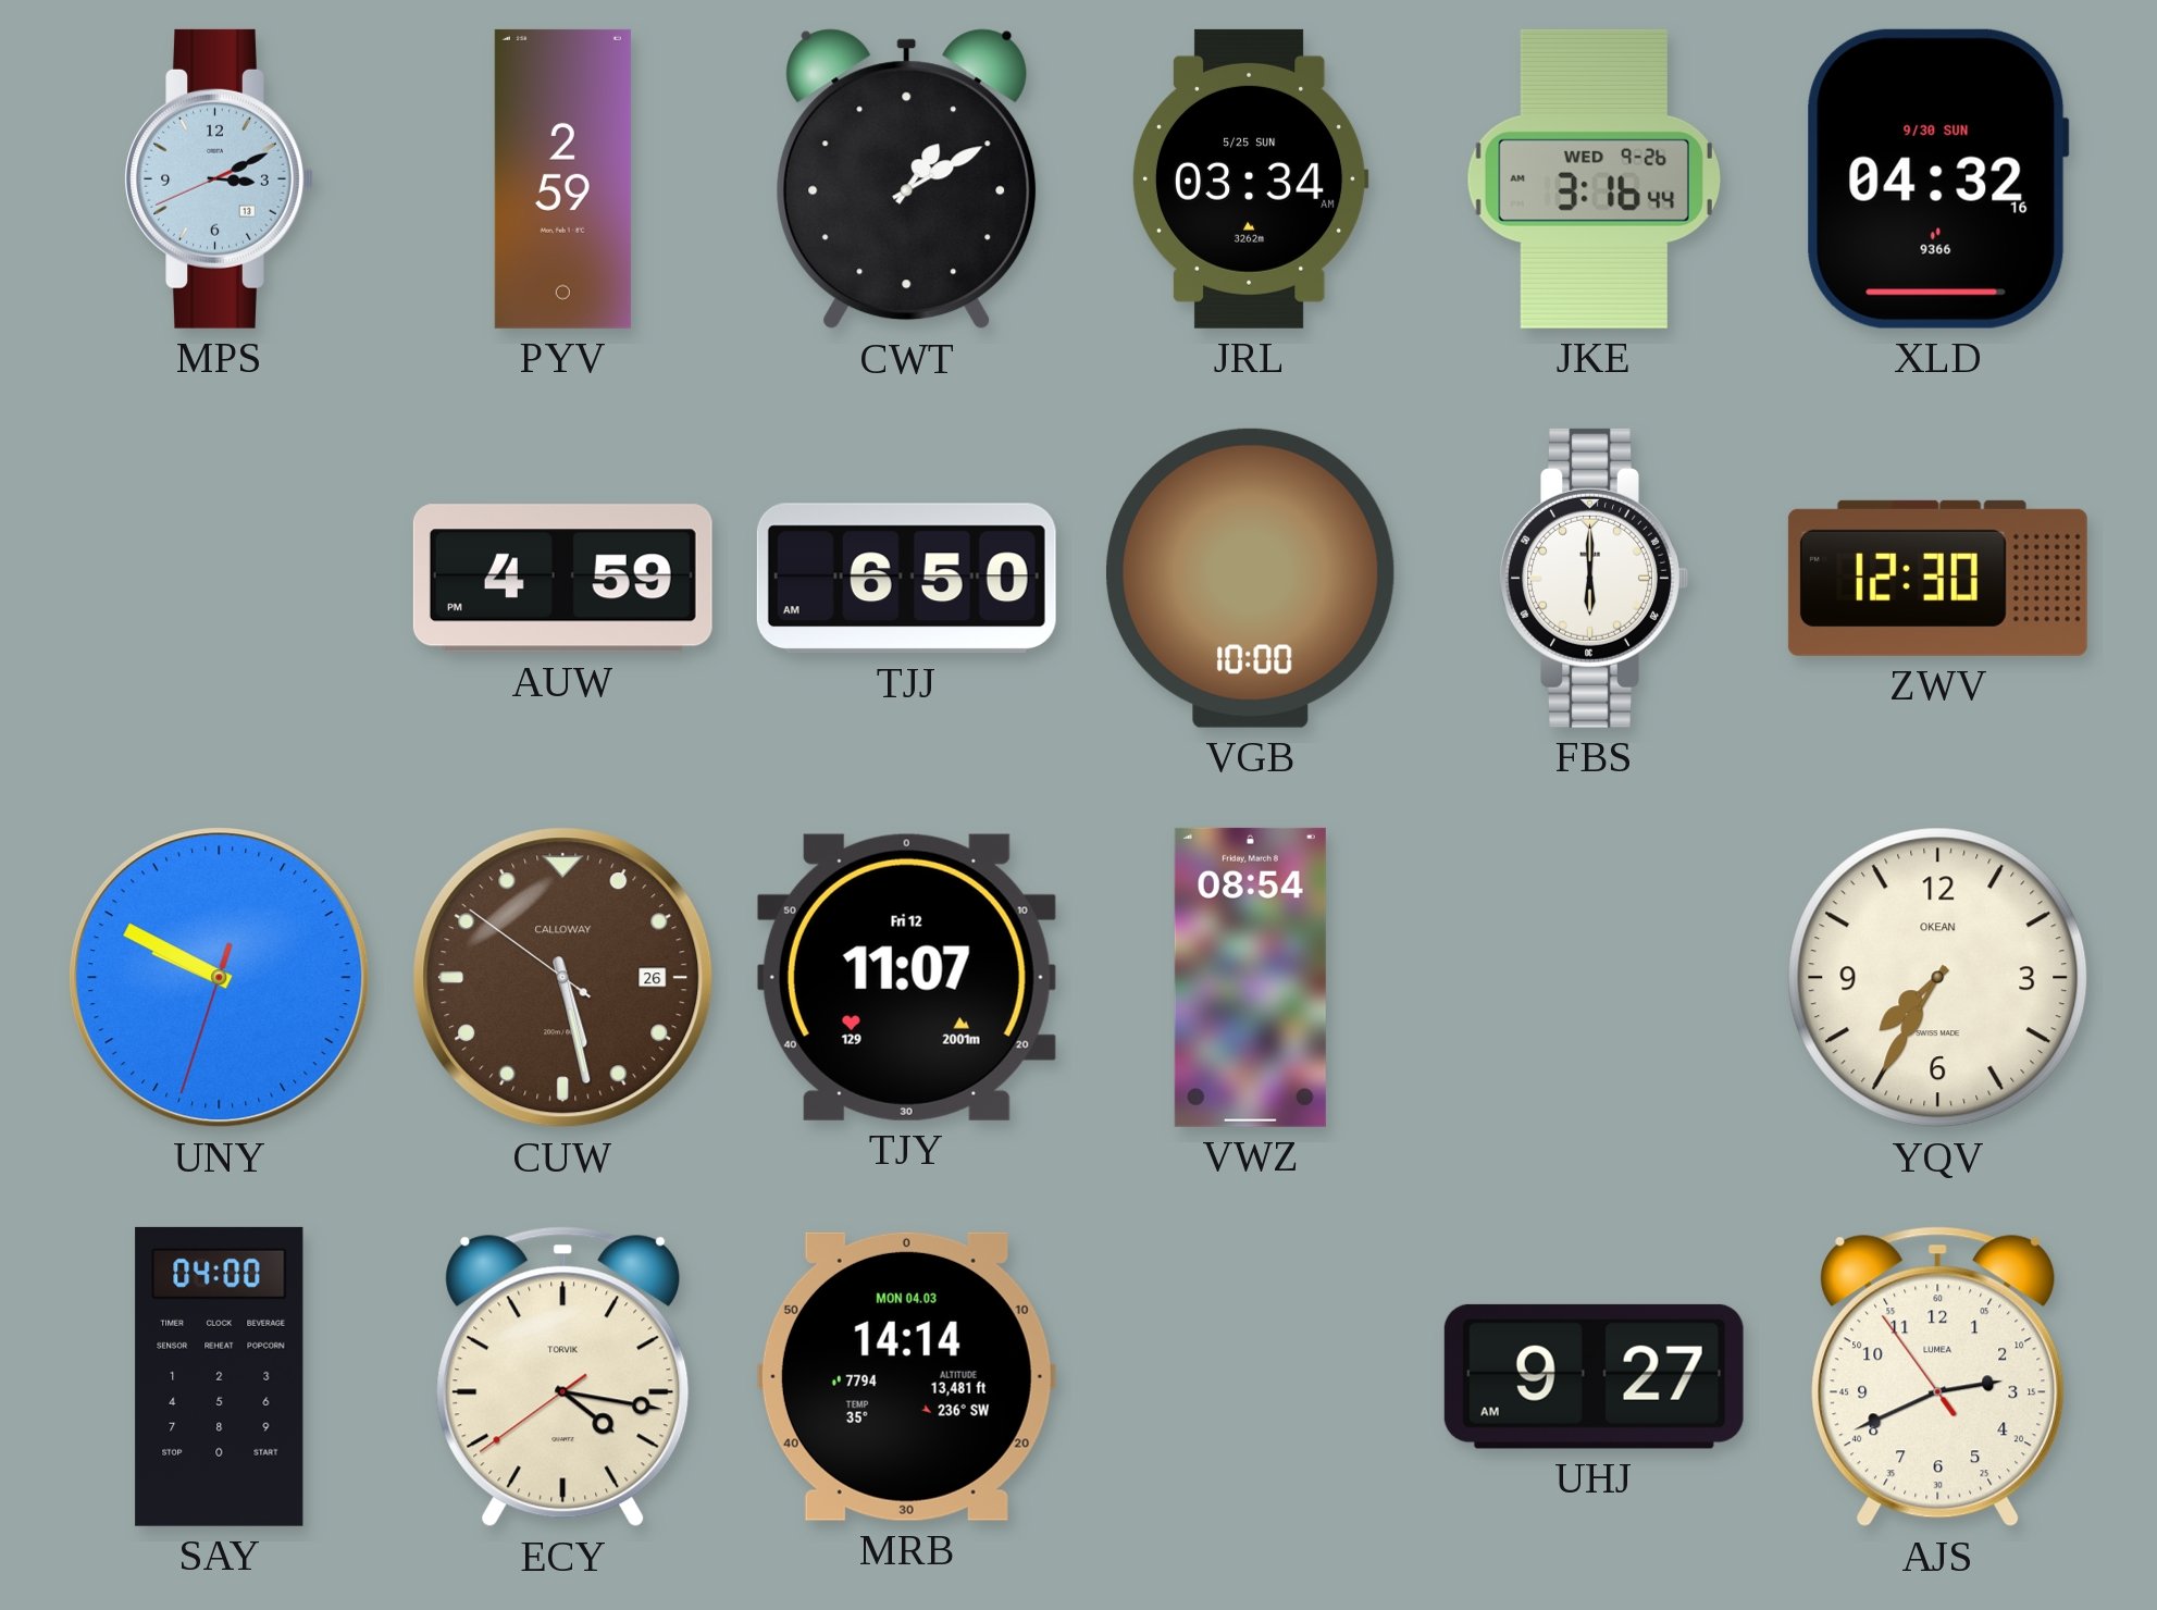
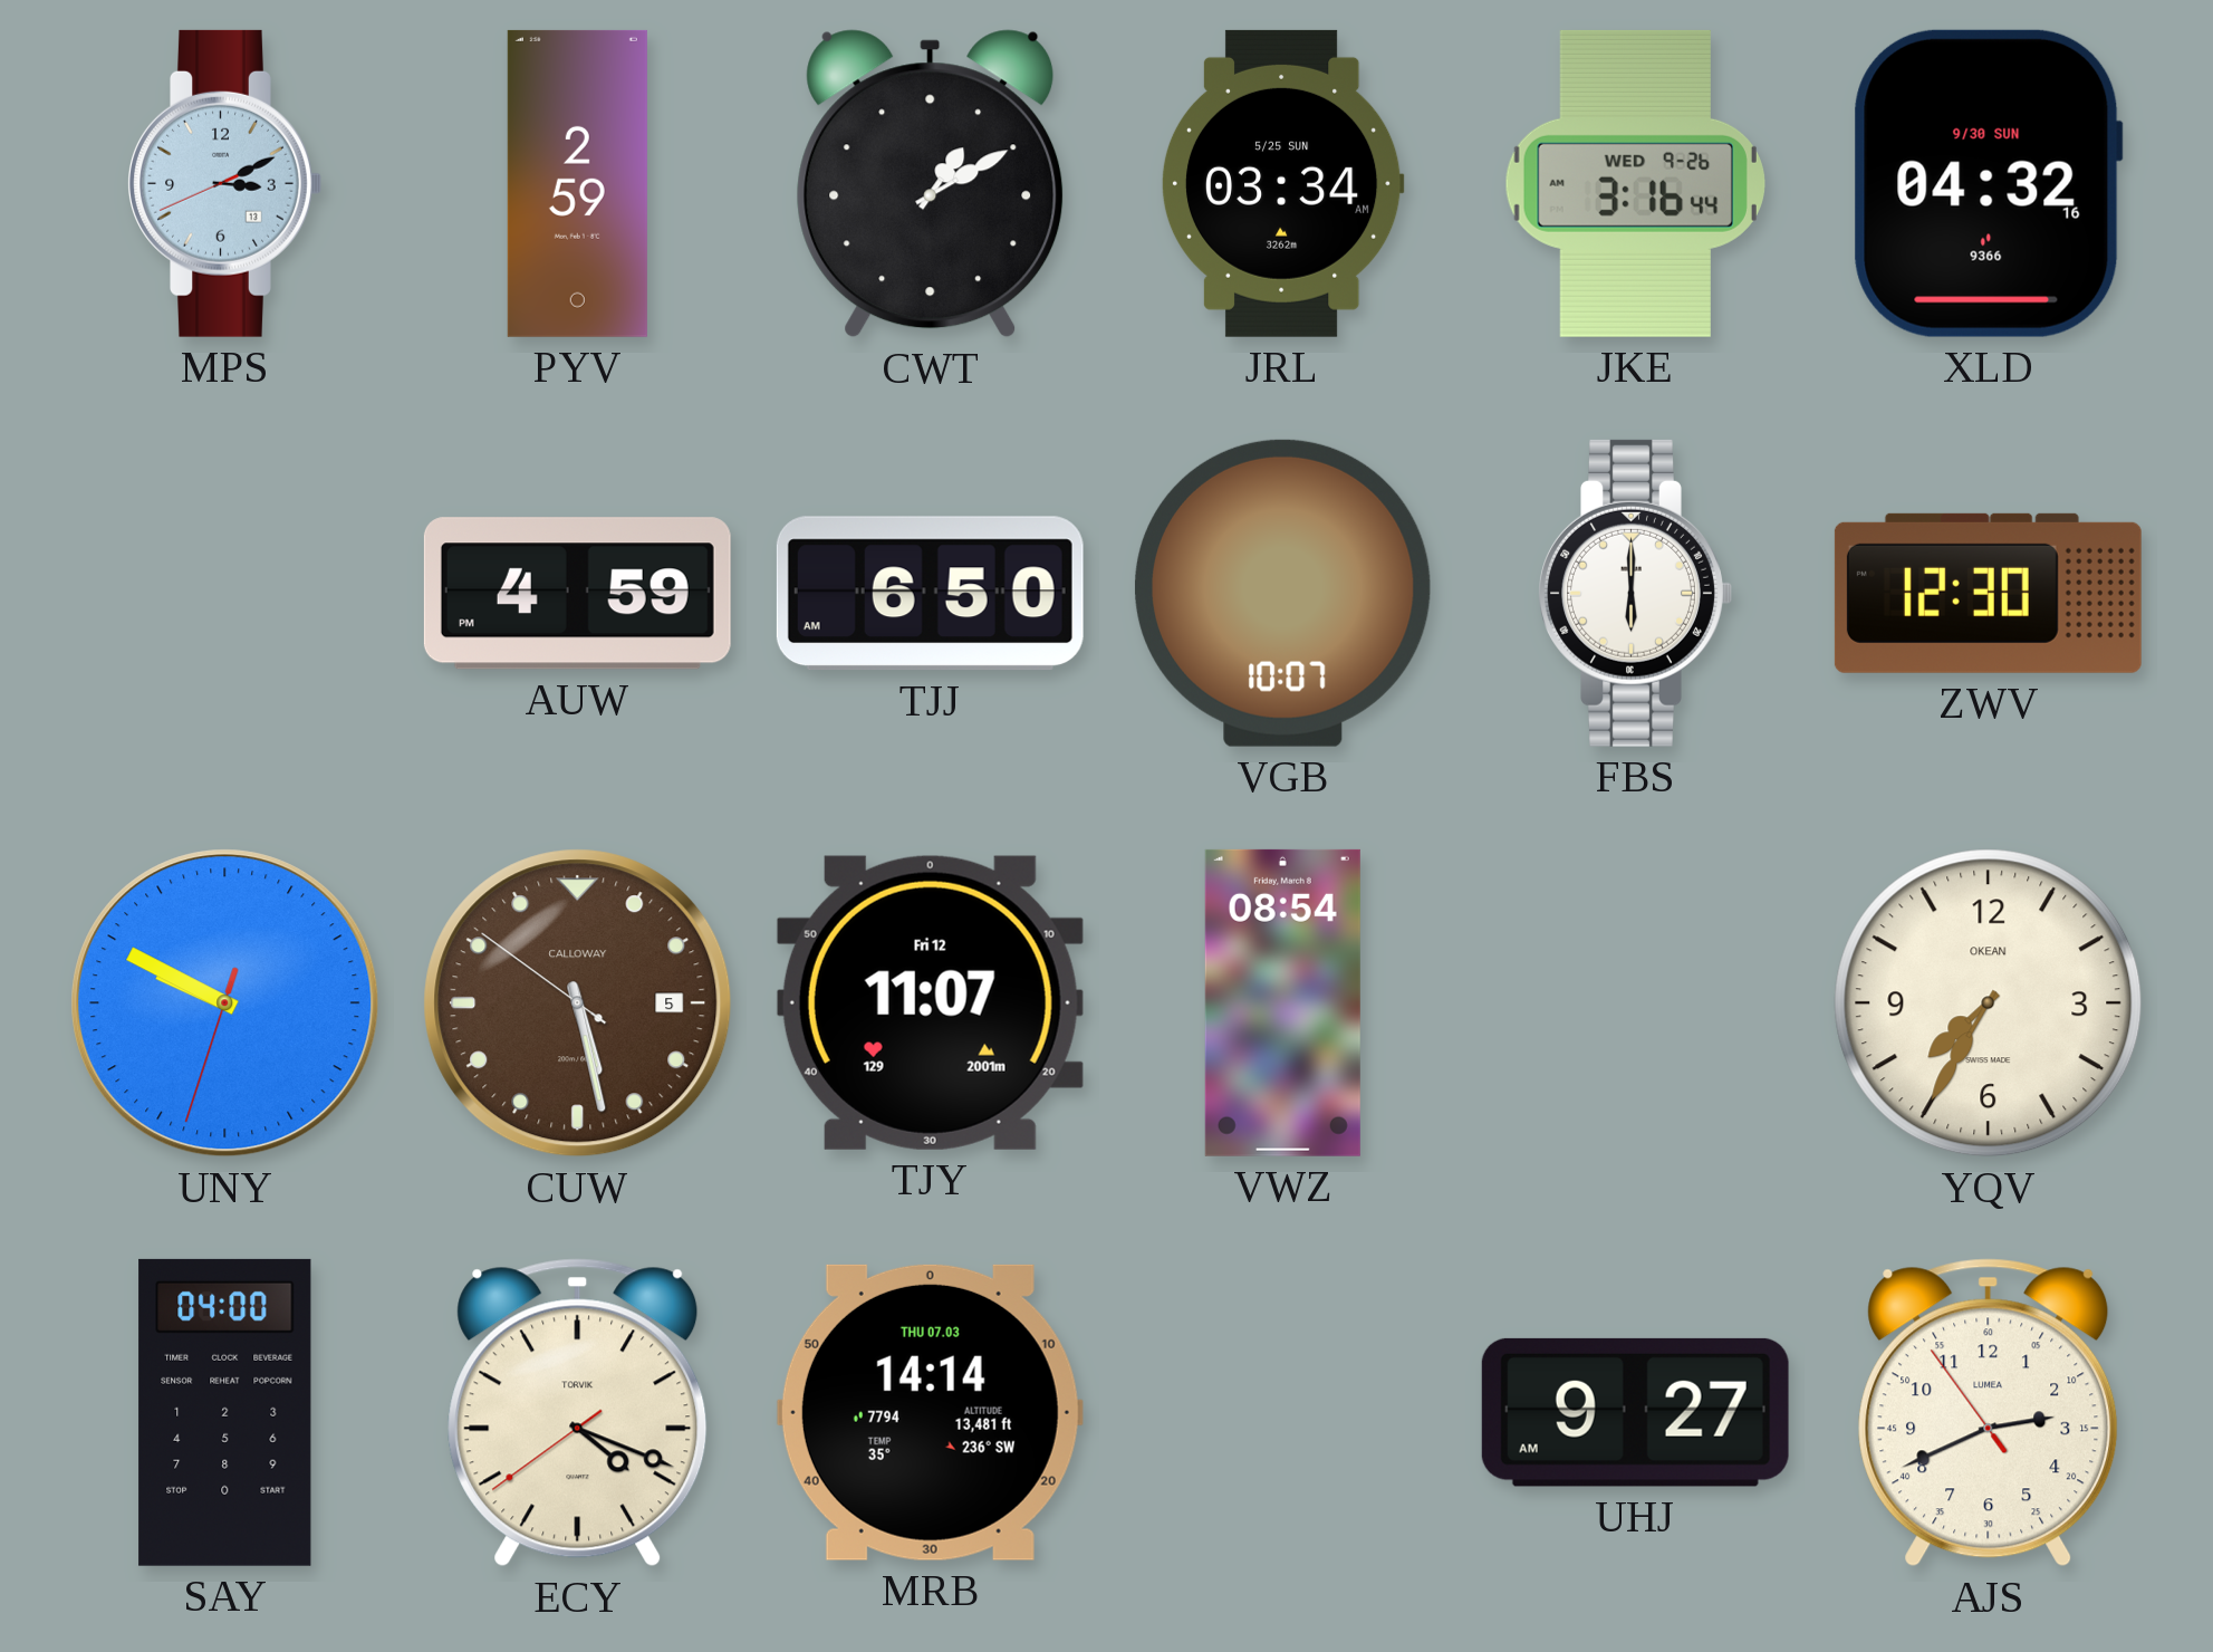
VGB: 10:00 -> 10:07 (1282, 593)
CUW date: 26 -> 5 (578, 1003)
ECY: 4:16 -> 4:18 (578, 1413)
MRB date: MON 04.03 -> THU 07.03 (930, 1412)
